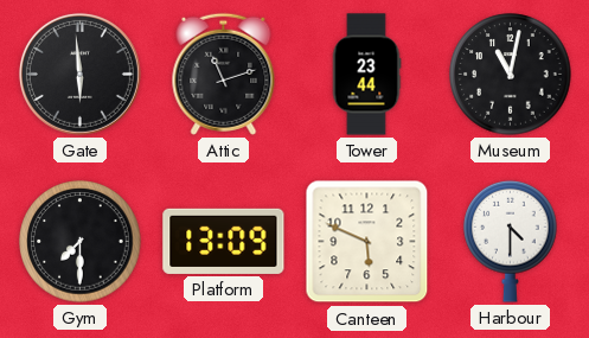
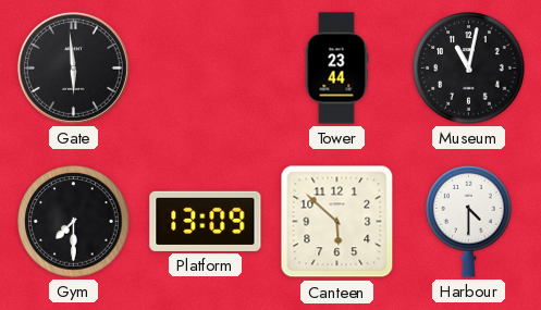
Attic: 11:12 -> none (224, 74)
Canteen: 5:49 -> 5:52 (337, 222)
